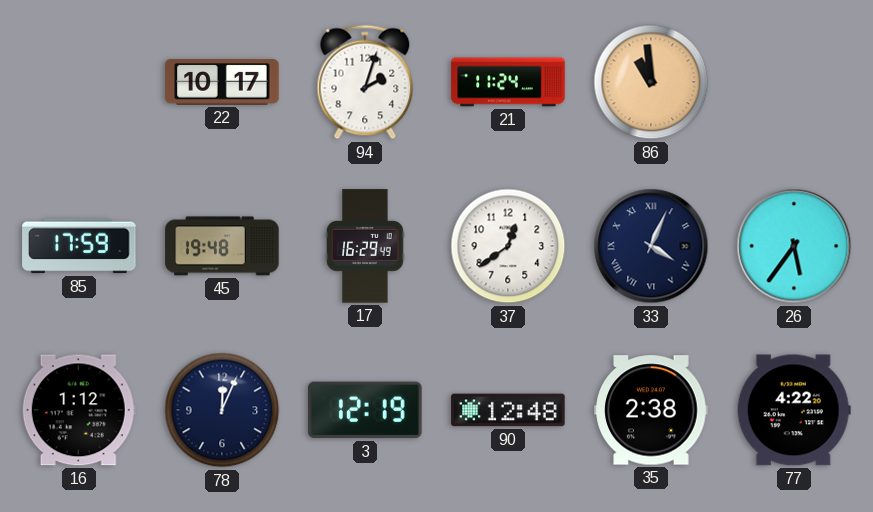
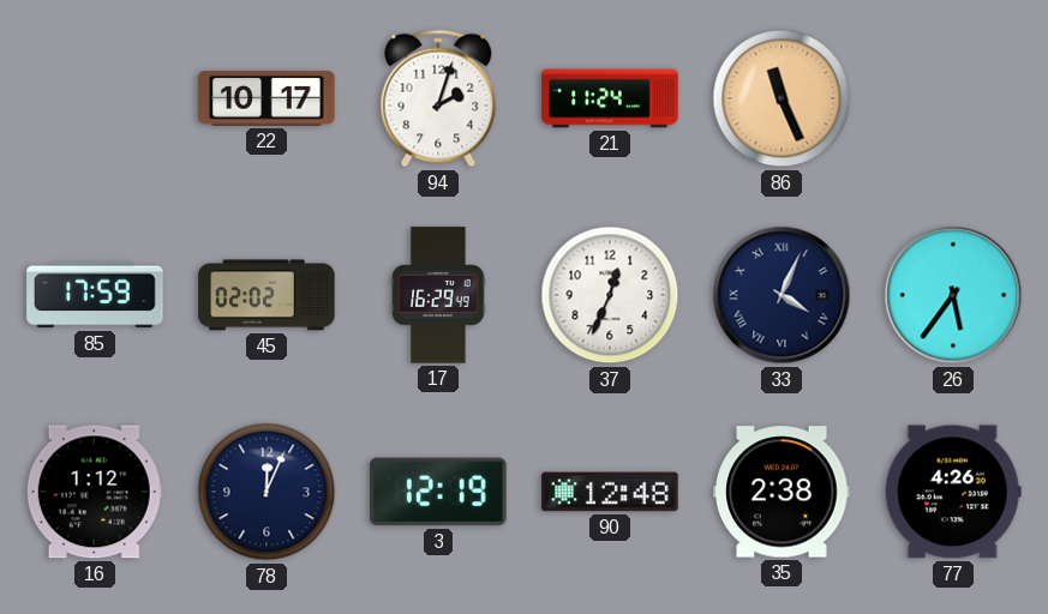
86: 10:59 -> 11:26 (781, 98)
45: 19:48 -> 02:02 (267, 295)
37: 12:39 -> 12:34 (610, 295)
77: 4:22 -> 4:26 (953, 492)
